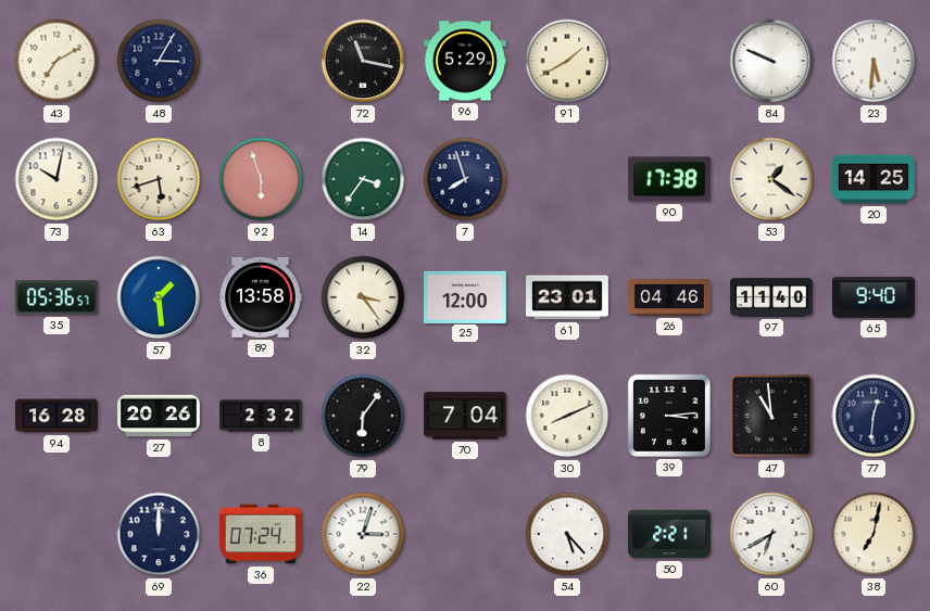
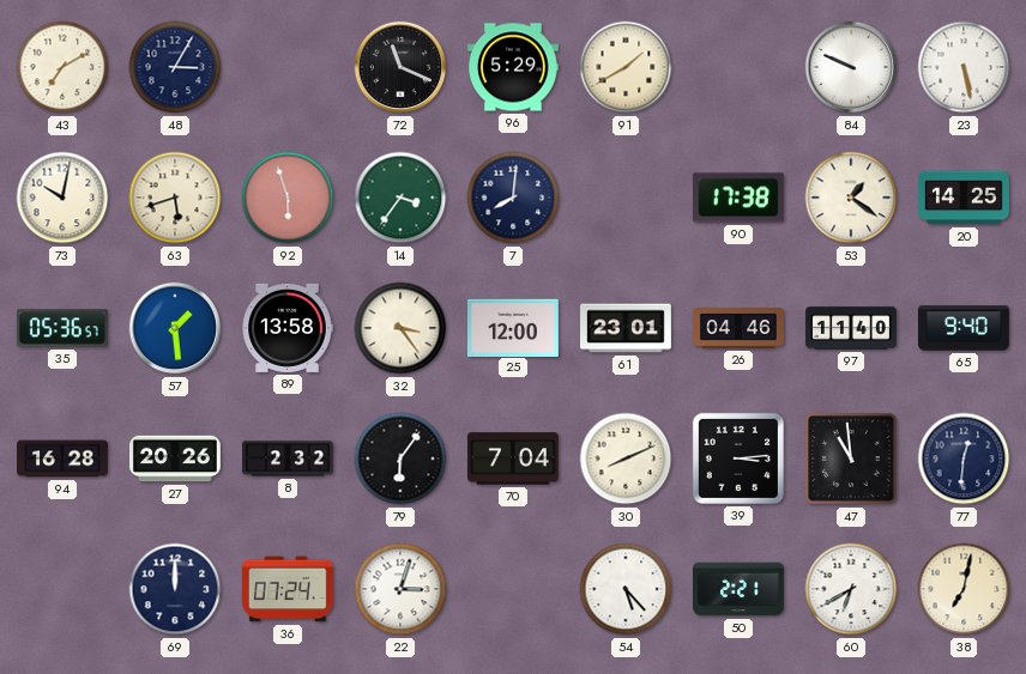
72: 11:17 -> 11:19 (400, 67)
23: 5:31 -> 5:28 (964, 67)
7: 7:57 -> 8:01 (513, 198)
